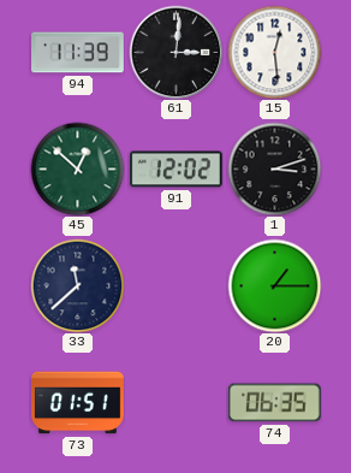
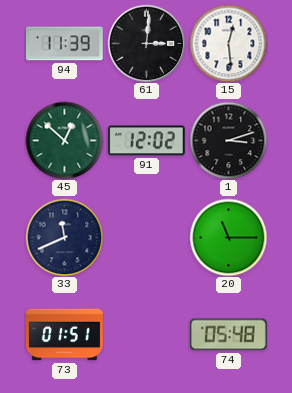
33: 11:38 -> 11:41 (64, 237)
20: 1:15 -> 11:15 (228, 237)
74: 06:35 -> 05:48 (228, 335)
